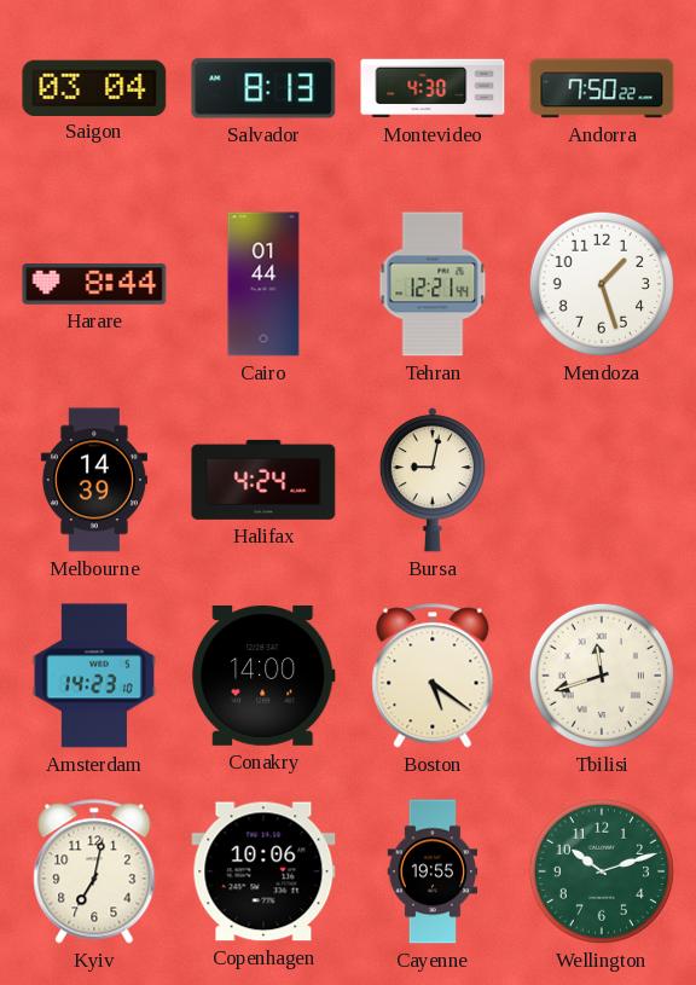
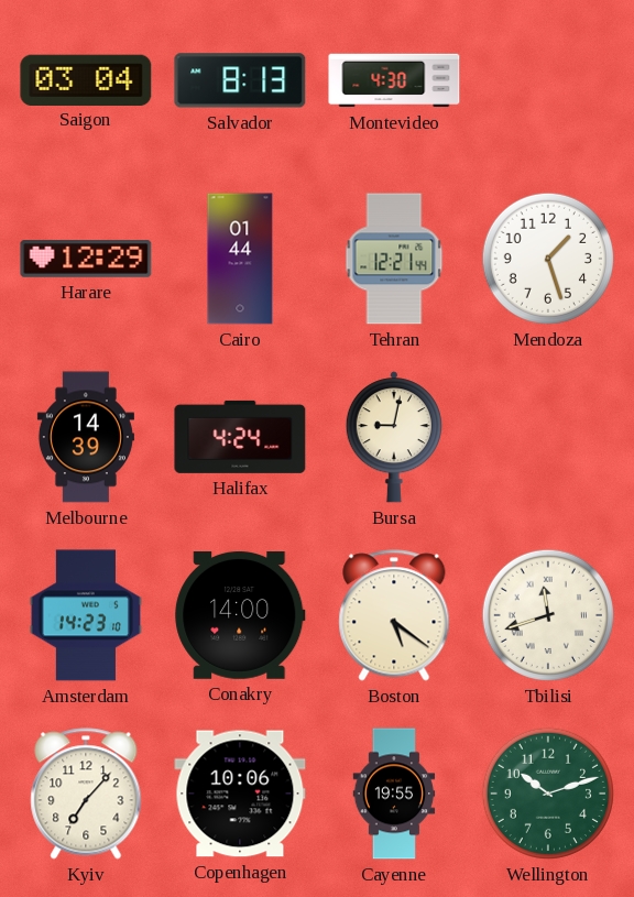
Andorra: 7:50 -> none (602, 88)
Harare: 8:44 -> 12:29 (86, 259)
Kyiv: 7:02 -> 7:07 (86, 794)
